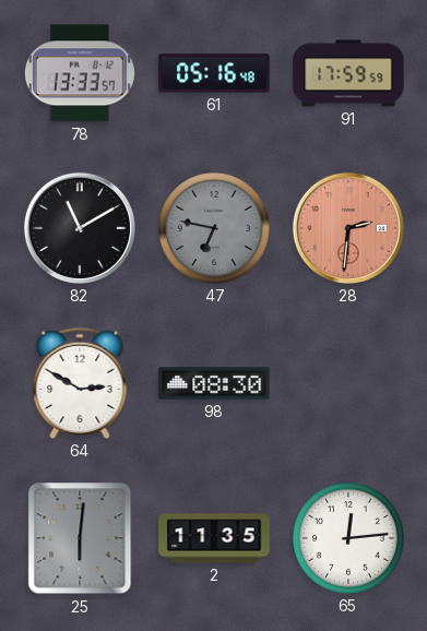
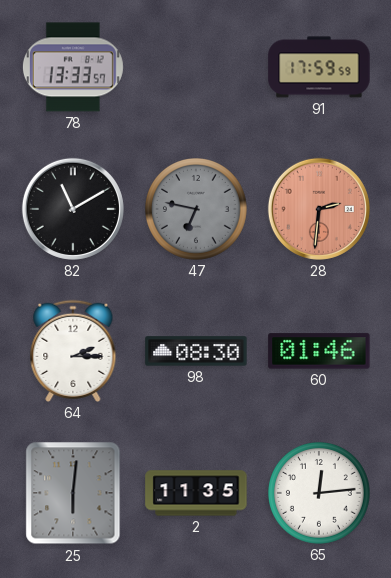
61: 05:16 -> none (214, 73)
64: 2:50 -> 2:15 (73, 351)
60: none -> 01:46 (319, 351)
